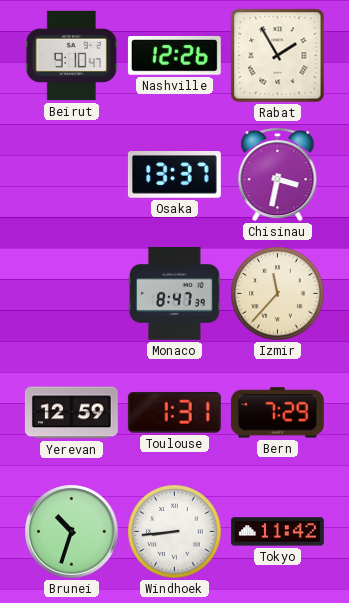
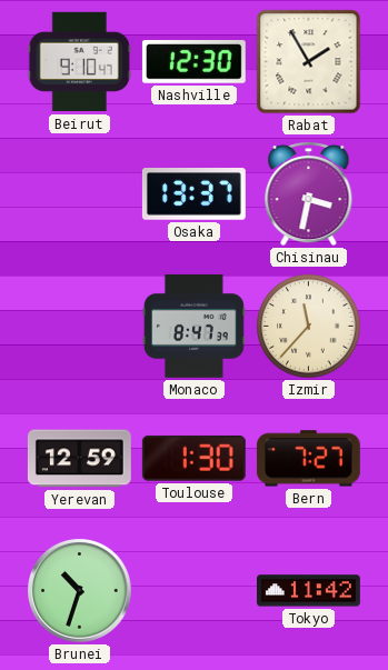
Nashville: 12:26 -> 12:30 (193, 62)
Toulouse: 1:31 -> 1:30 (193, 458)
Bern: 7:29 -> 7:27 (308, 459)
Windhoek: 8:44 -> none (175, 532)
